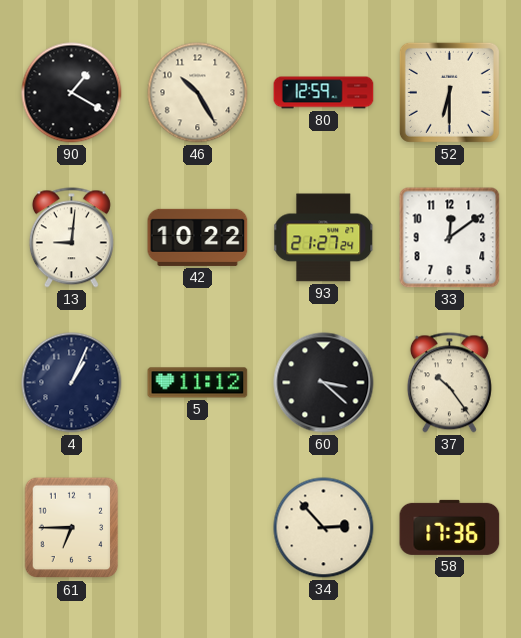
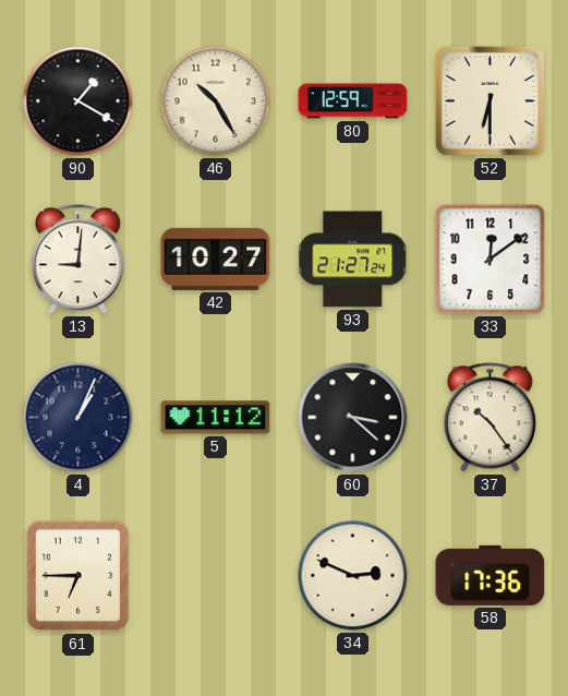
42: 10:22 -> 10:27 (216, 259)
34: 2:53 -> 2:49 (353, 576)
